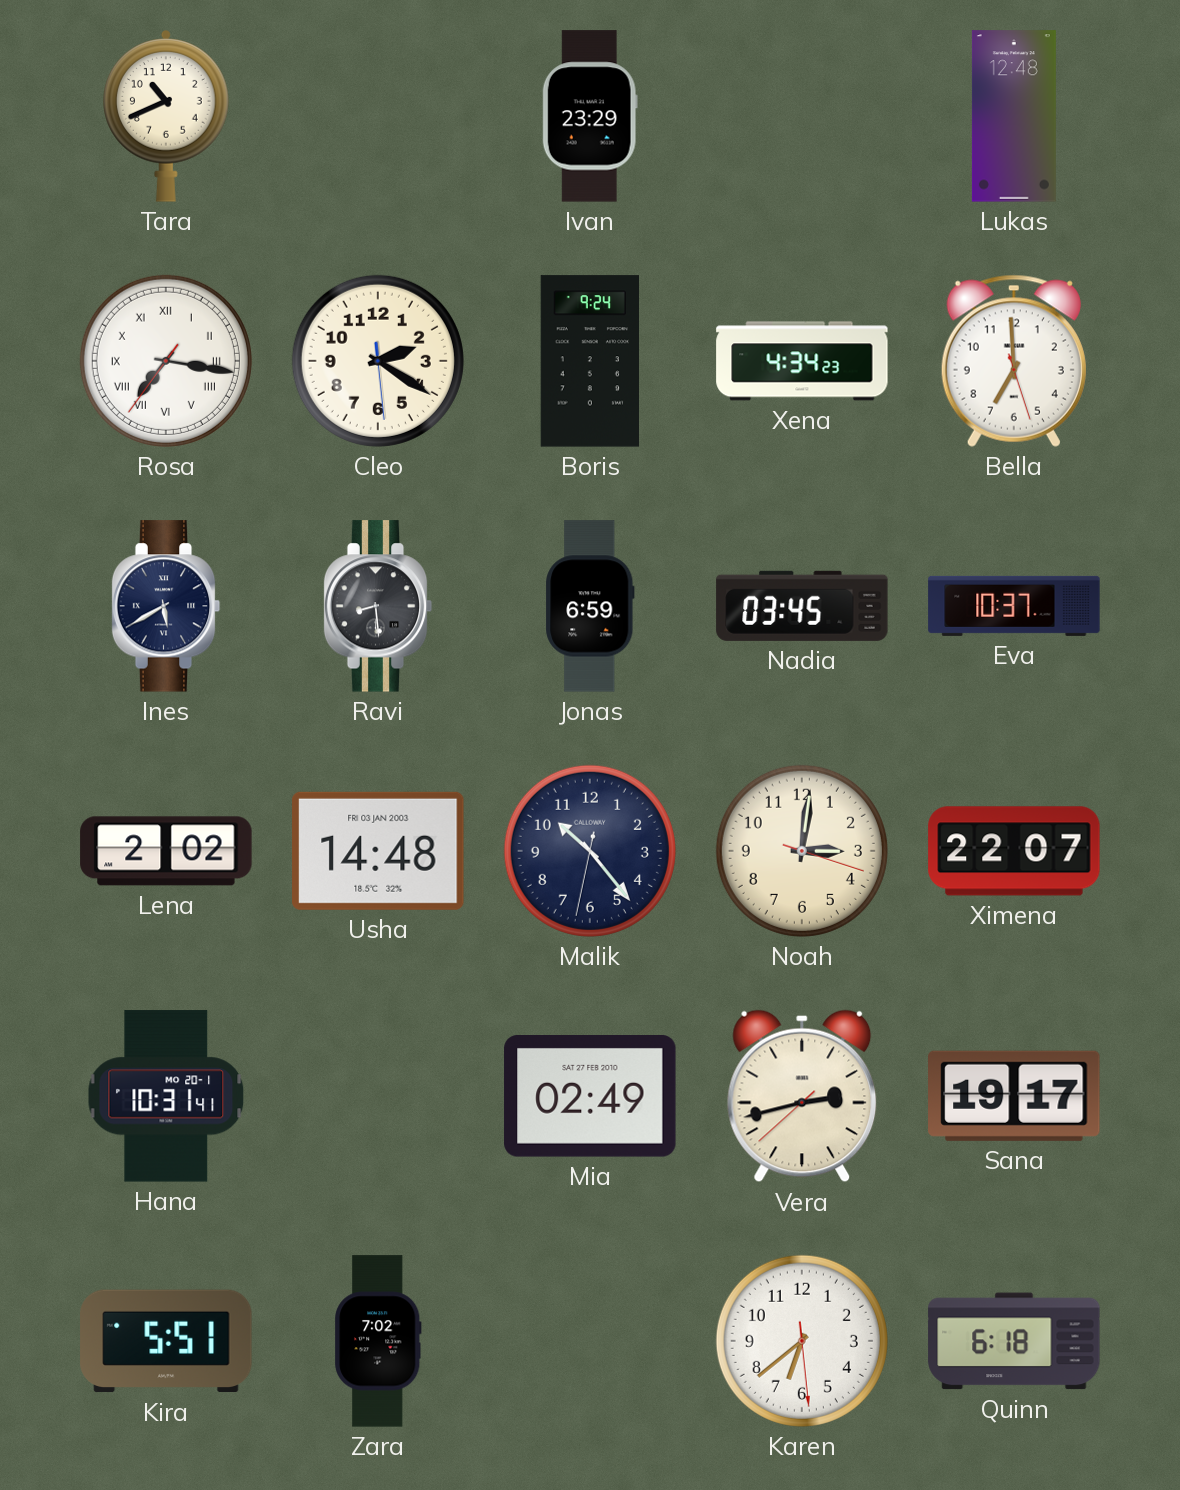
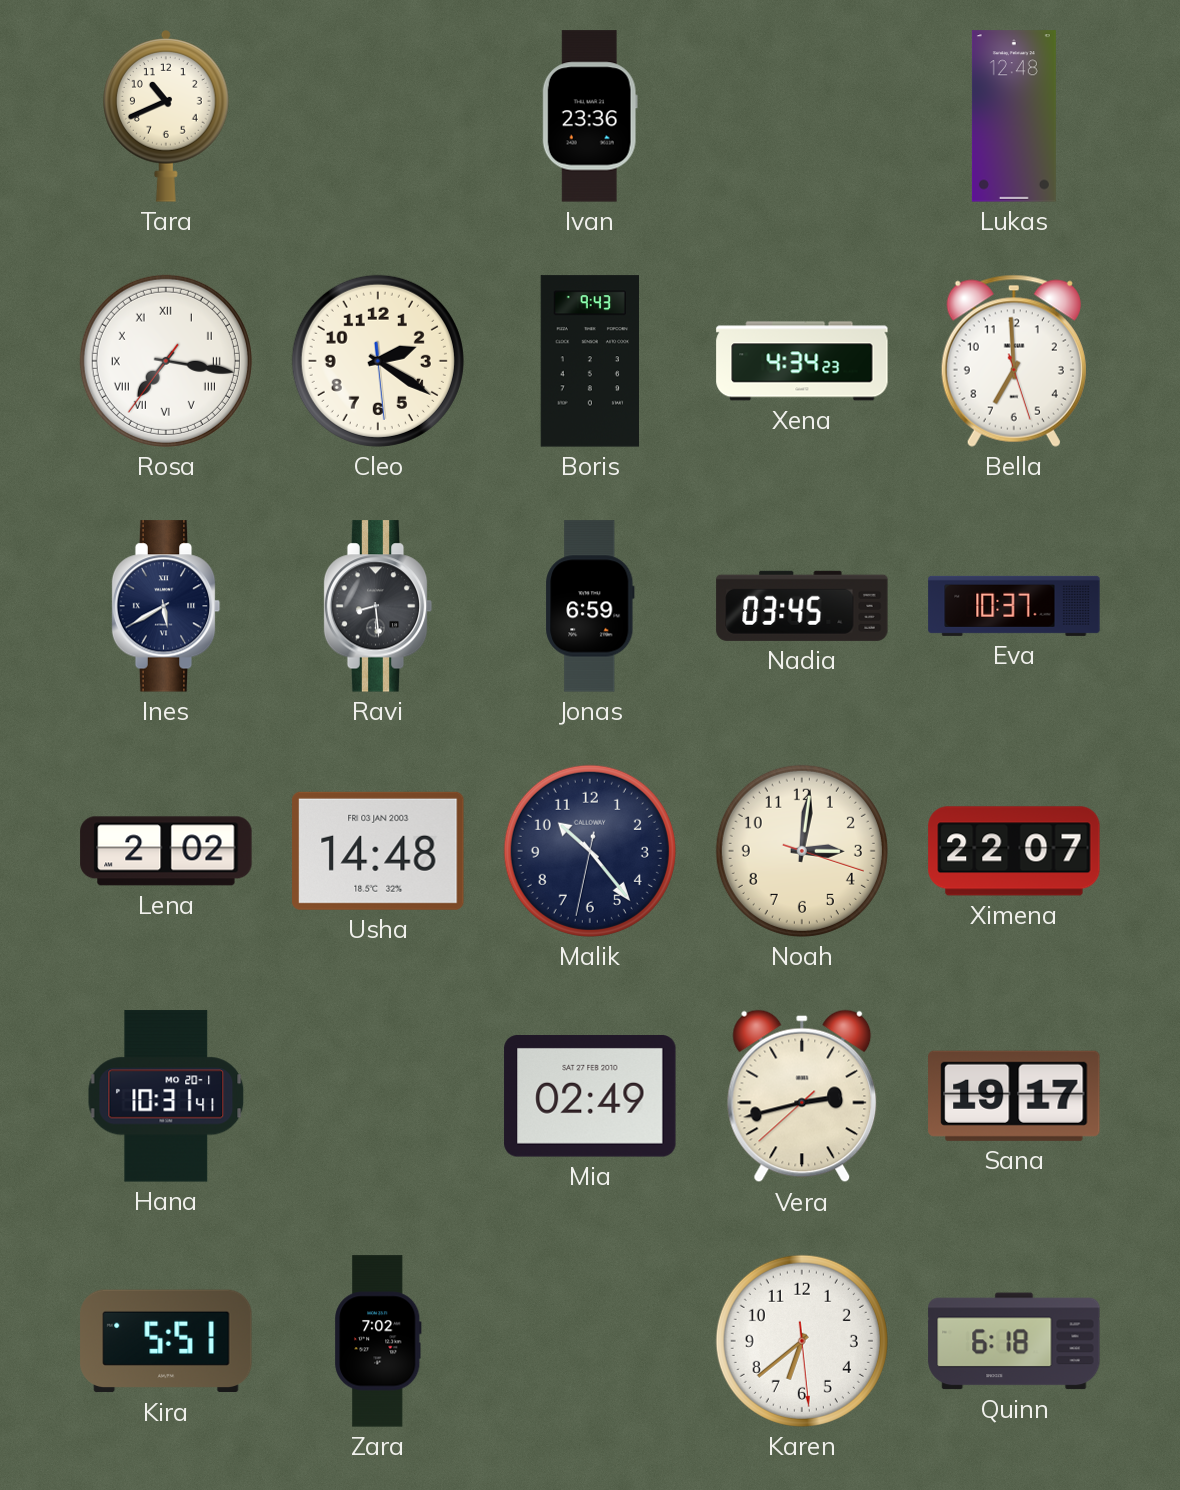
Ivan: 23:29 -> 23:36 (590, 116)
Boris: 9:24 -> 9:43 (589, 361)
